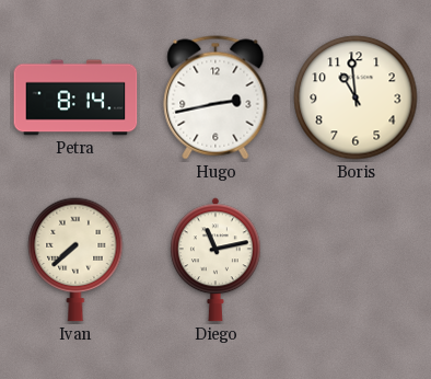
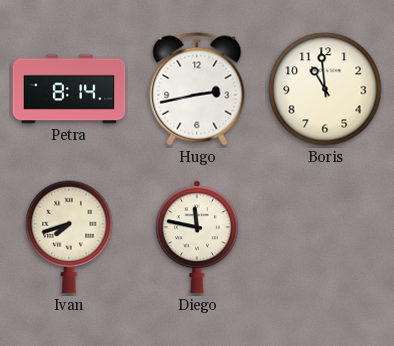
Ivan: 7:38 -> 7:42 (69, 237)
Diego: 11:13 -> 11:47 (197, 237)
